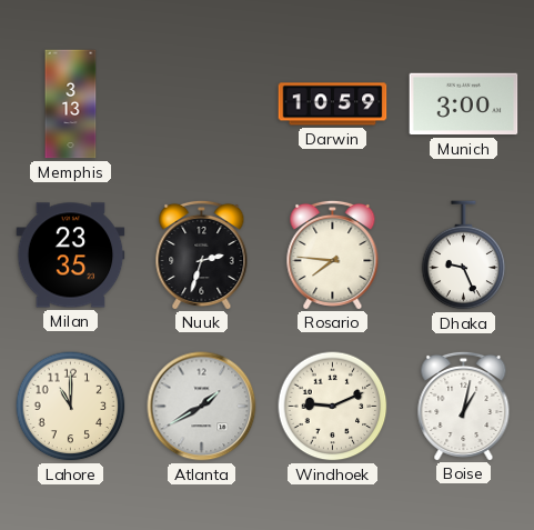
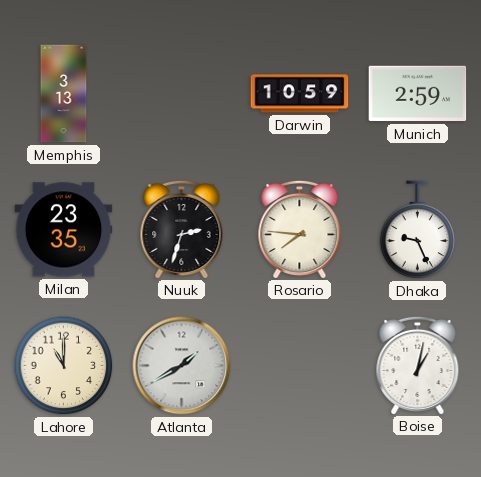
Munich: 3:00 -> 2:59 (418, 94)
Windhoek: 9:11 -> none (333, 407)
